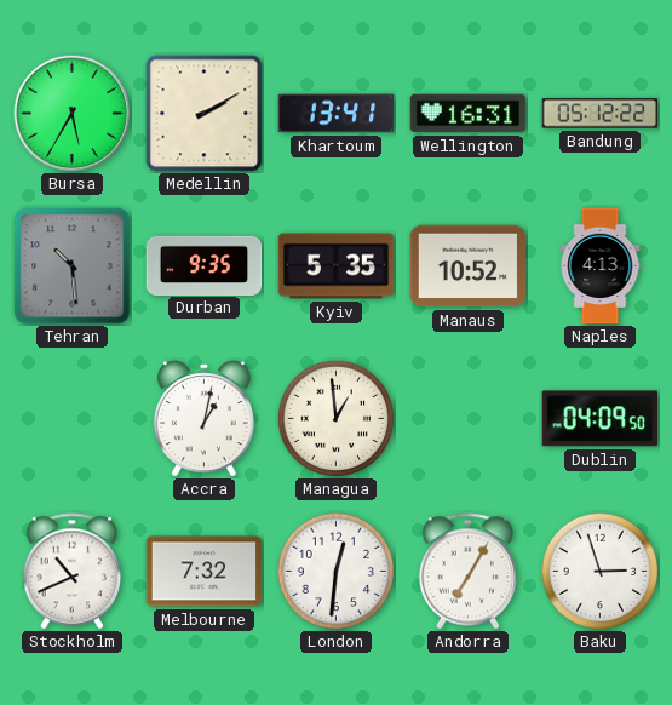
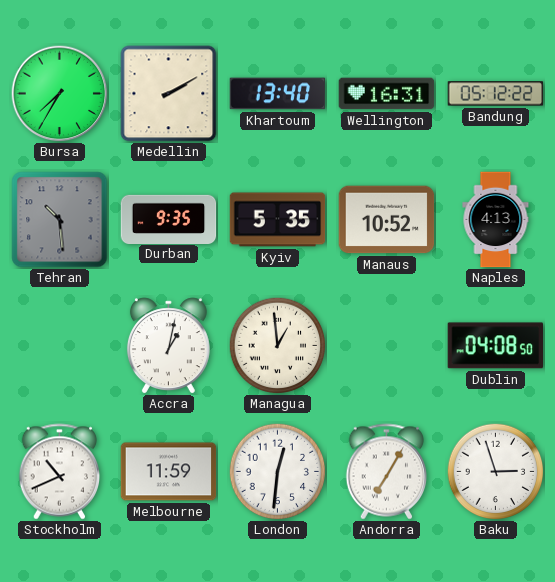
Bursa: 5:35 -> 7:35 (60, 94)
Khartoum: 13:41 -> 13:40 (278, 94)
Dublin: 04:09 -> 04:08 (496, 346)
Melbourne: 7:32 -> 11:59 (169, 472)
